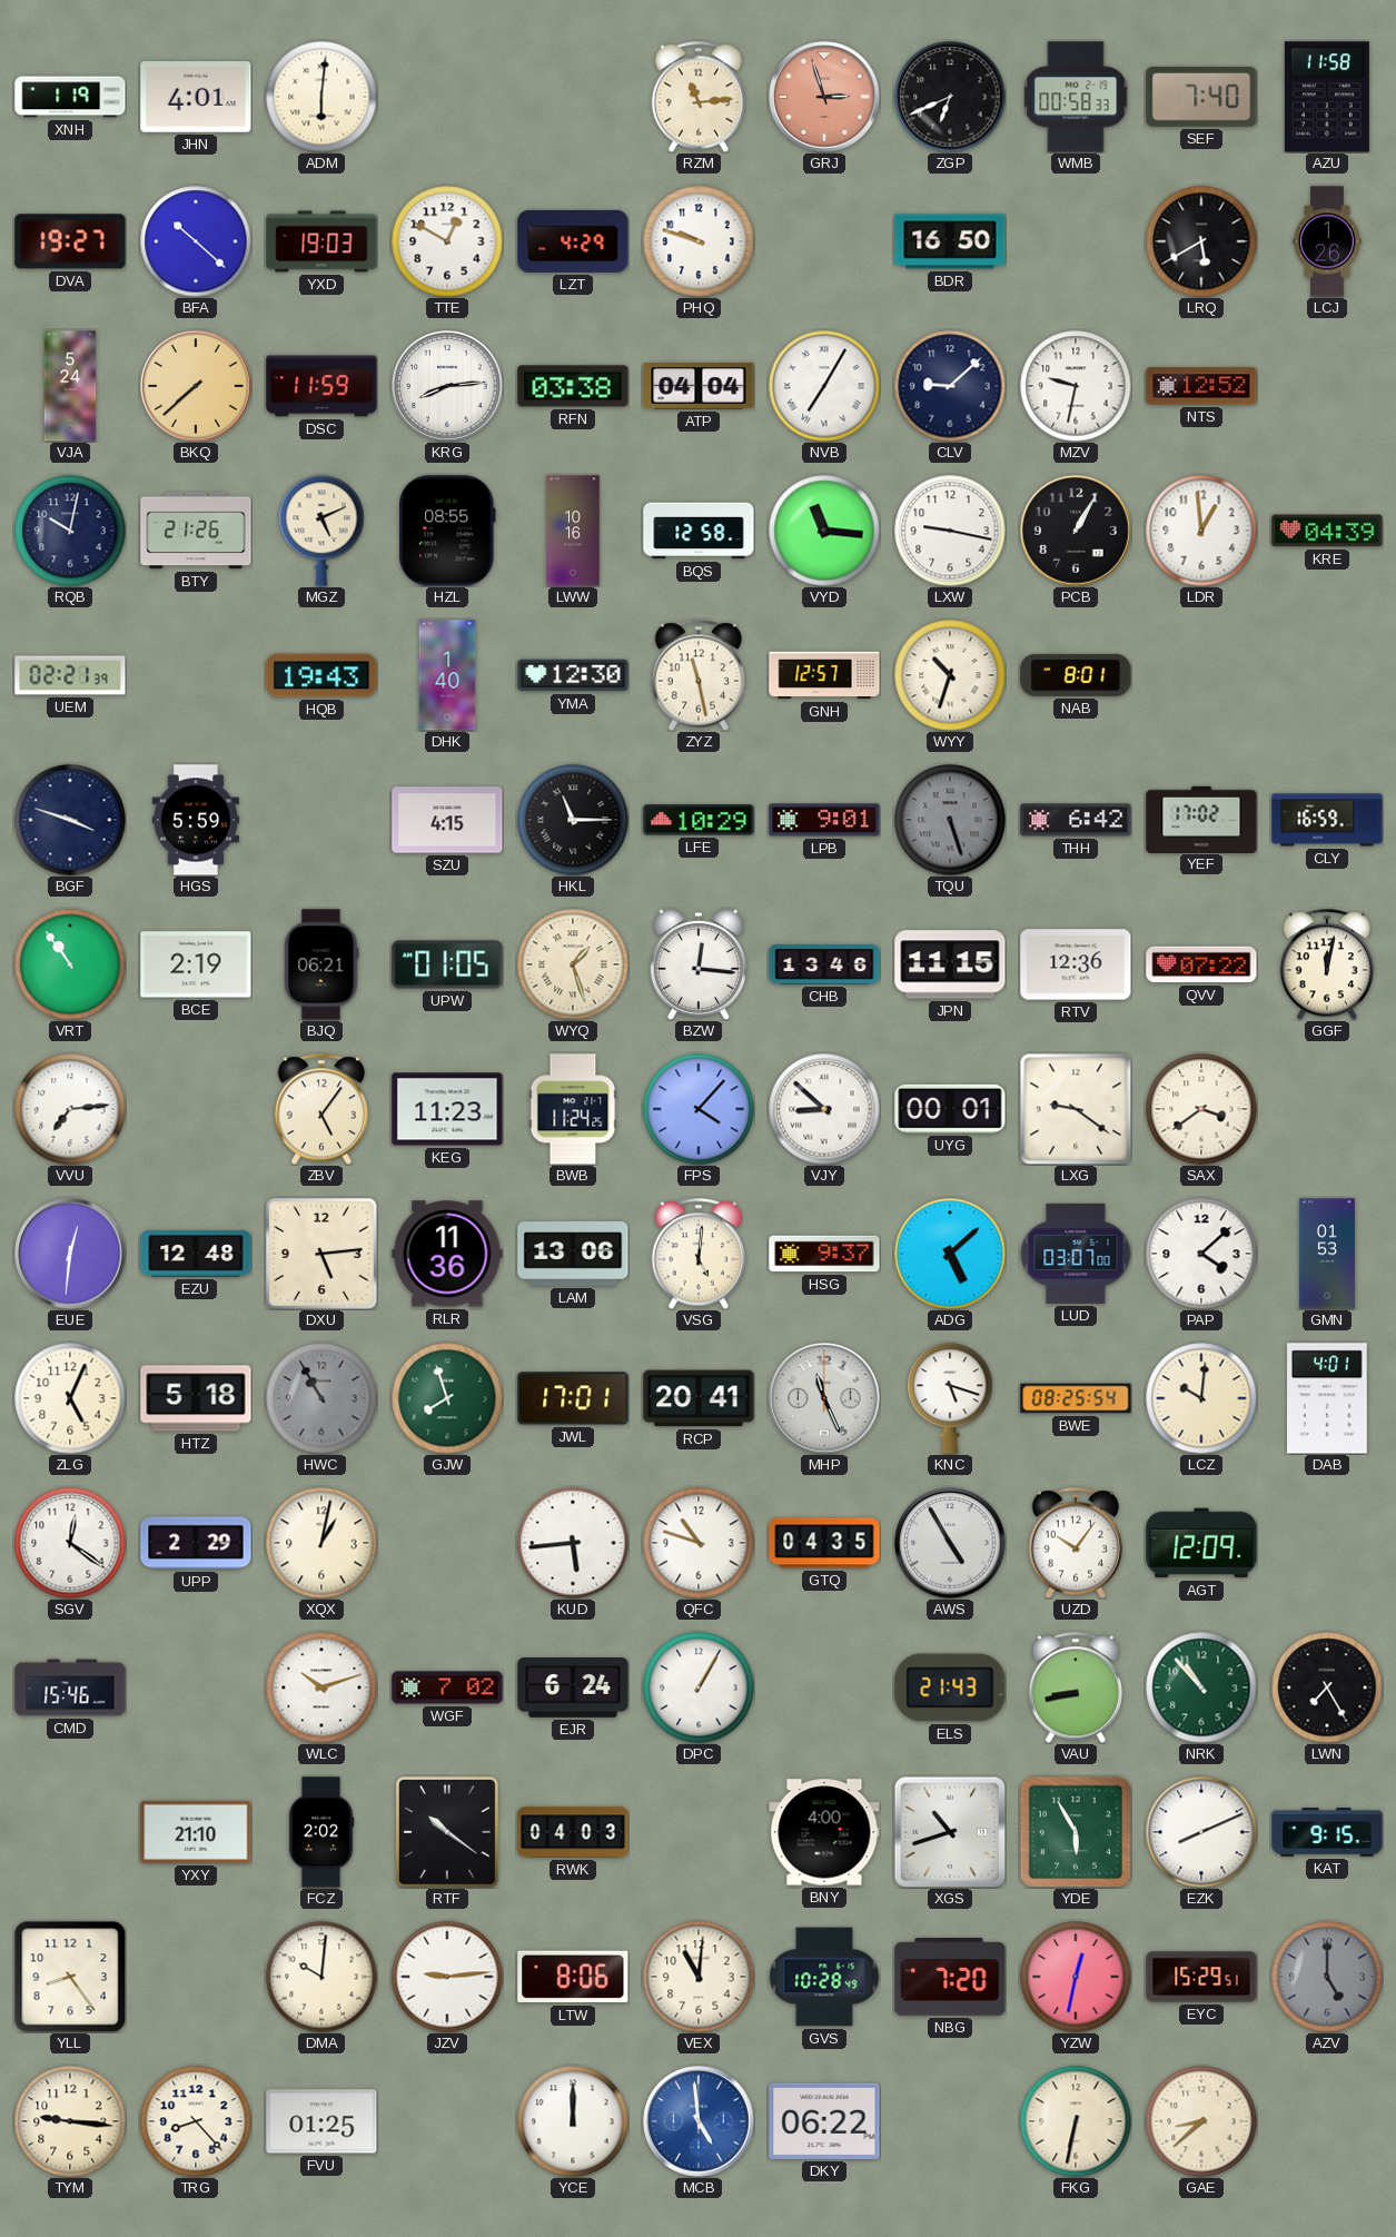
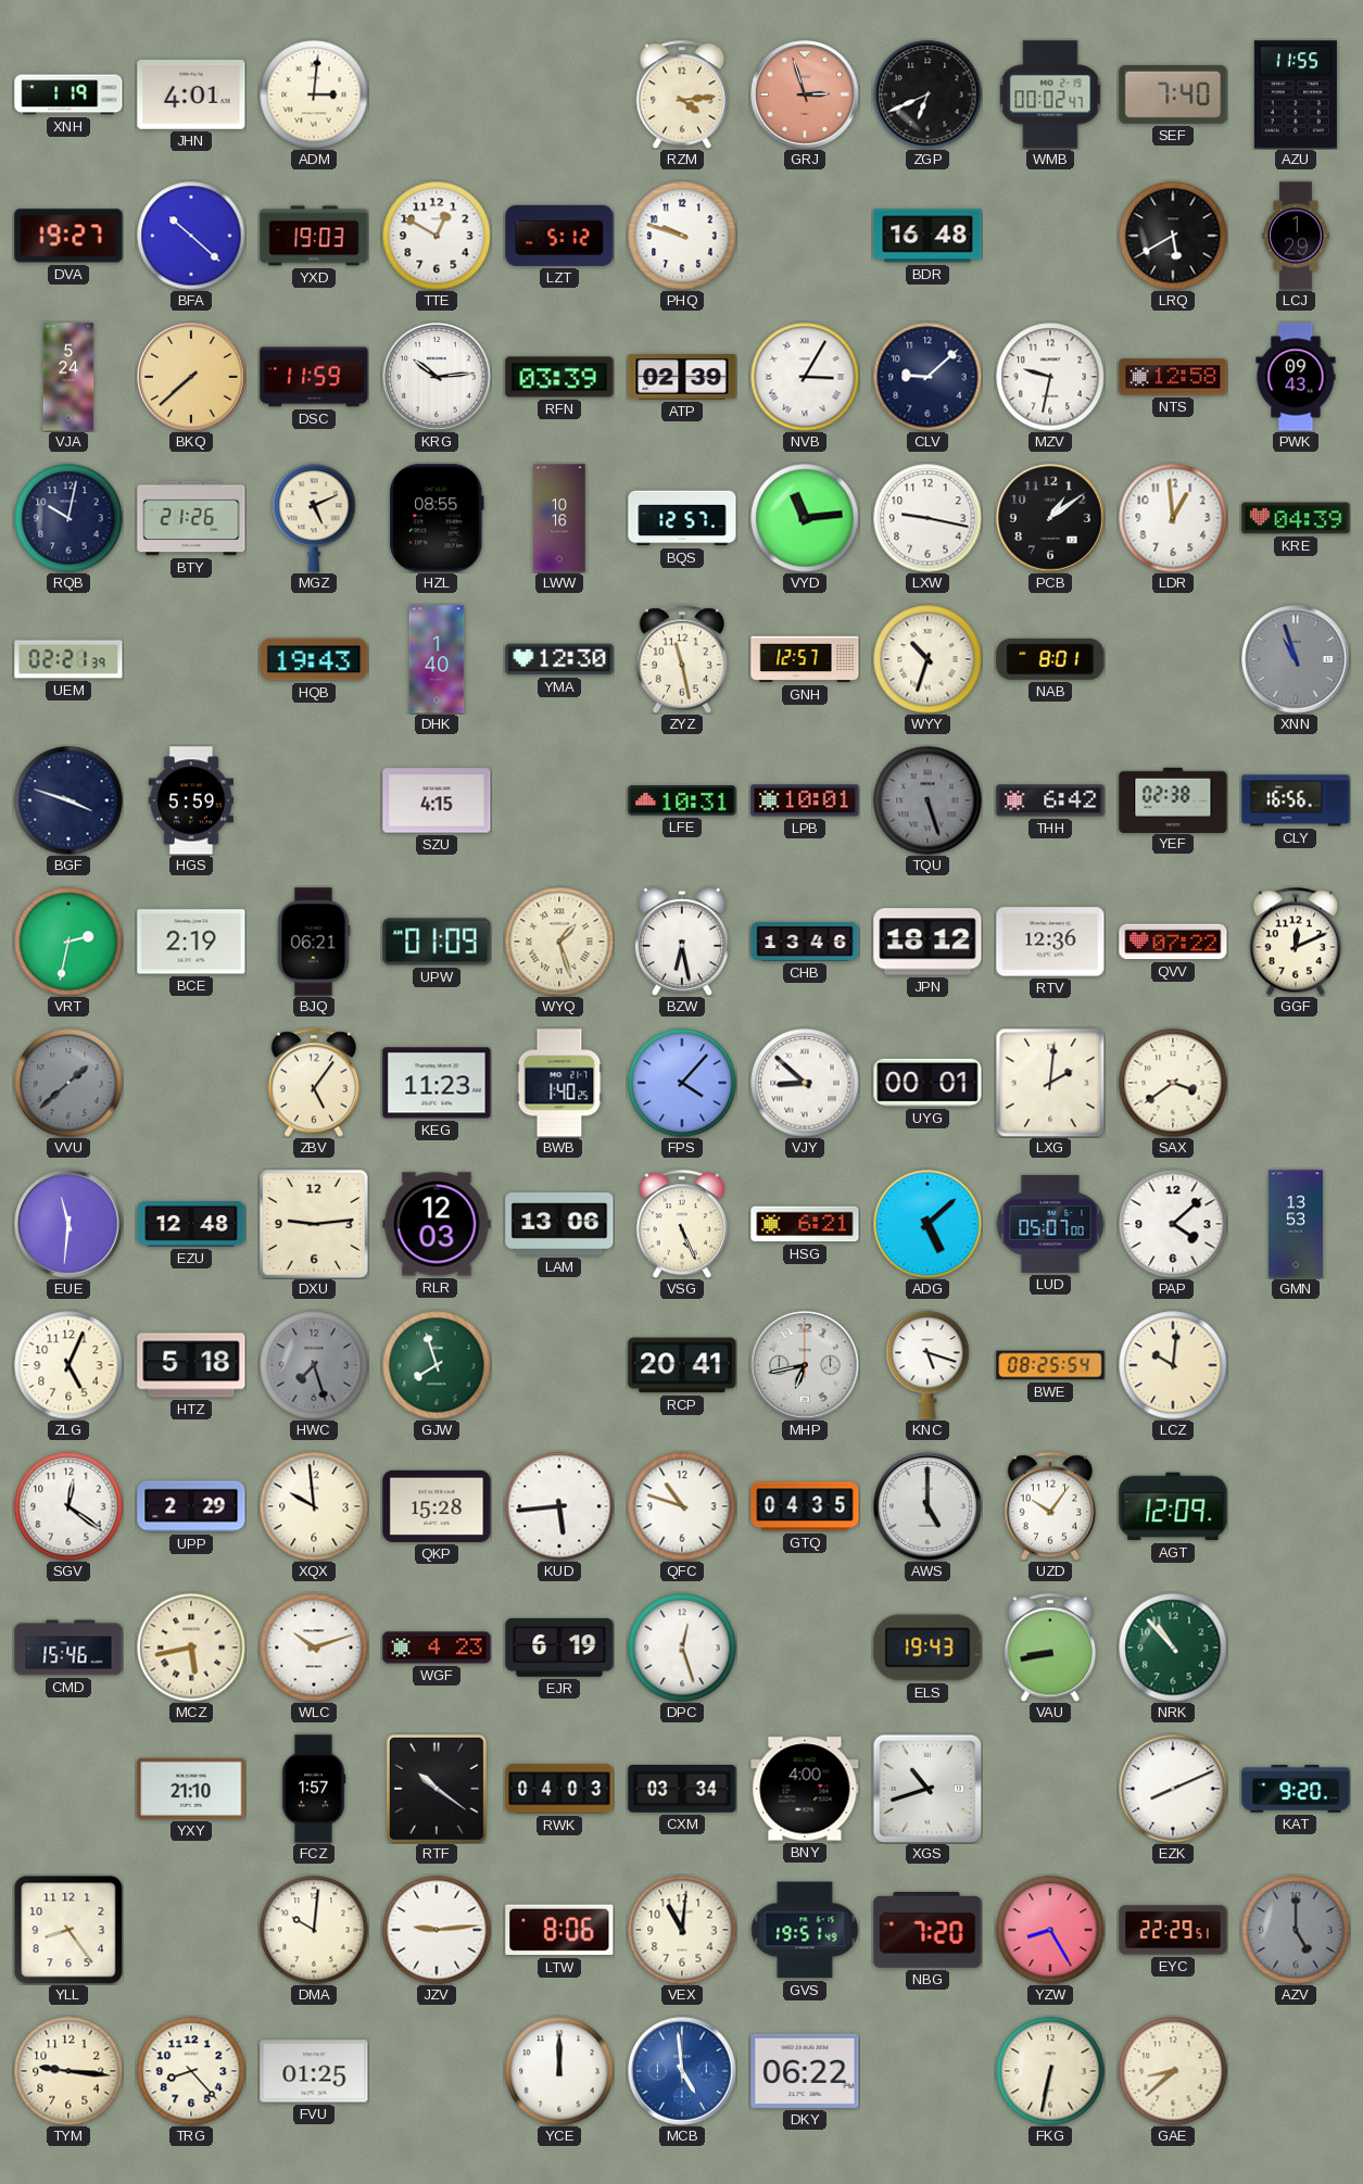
ADM: 6:01 -> 3:01 (314, 94)
RZM: 11:14 -> 4:14 (681, 94)
WMB: 00:58 -> 00:02 (1050, 94)
AZU: 11:58 -> 11:55 (1296, 94)
LZT: 4:29 -> 5:12 (559, 236)
BDR: 16:50 -> 16:48 (927, 236)
LCJ: 1:26 -> 1:29 (1296, 236)
KRG: 8:14 -> 10:14 (437, 377)
RFN: 03:38 -> 03:39 (559, 377)
ATP: 04:04 -> 02:39 (682, 378)
NVB: 7:05 -> 3:05 (805, 377)
NTS: 12:52 -> 12:58 (1173, 377)
PWK: none -> 09:43 (1296, 377)
BQS: 12:58 -> 12:57 (682, 518)
VYD: 11:16 -> 11:14 (805, 518)
PCB: 1:05 -> 1:09 (1050, 518)
XNN: none -> 10:57 (1296, 659)
HKL: 11:15 -> none (573, 820)
LFE: 10:29 -> 10:31 (682, 800)
LPB: 9:01 -> 10:01 (805, 800)
YEF: 17:02 -> 02:38 (1173, 799)
CLY: 16:59 -> 16:56 (1296, 800)
VRT: 10:54 -> 2:32 (68, 942)
UPW: 01:05 -> 01:09 (437, 942)
BZW: 12:16 -> 6:28 (682, 942)
JPN: 11:15 -> 18:12 (927, 942)
GGF: 12:02 -> 12:11 (1295, 942)
VVU: 7:14 -> 1:38 (68, 1083)
VVU dial: white -> grey (68, 1083)
BWB: 11:24 -> 1:40 (559, 1083)
LXG: 9:21 -> 2:01 (1050, 1083)
EUE: 12:31 -> 11:31 (68, 1224)
DXU: 5:14 -> 9:14 (314, 1224)
RLR: 11:36 -> 12:03 (437, 1224)
VSG: 5:01 -> 5:26 (681, 1224)
HSG: 9:37 -> 6:21 (805, 1224)
LUD: 03:07 -> 05:07 (1050, 1224)
GMN: 01:53 -> 13:53 (1296, 1224)
HWC: 10:55 -> 7:27 (314, 1365)
JWL: 17:01 -> none (573, 1398)
MHP: 11:26 -> 6:43 (805, 1365)
DAB: 4:01 -> none (1328, 1398)
XQX: 1:02 -> 9:59 (314, 1506)
QKP: none -> 15:28 (437, 1506)
AWS: 4:55 -> 5:00 (927, 1506)
MCZ: none -> 5:43 (191, 1648)
WGF: 7:02 -> 4:23 (437, 1648)
EJR: 6:24 -> 6:19 (559, 1649)
DPC: 1:05 -> 12:27 (682, 1648)
ELS: 21:43 -> 19:43 (927, 1648)
LWN: 7:25 -> none (1327, 1687)
FCZ: 2:02 -> 1:57 (314, 1789)
CXM: none -> 03:34 (682, 1790)
YDE: 5:55 -> none (1075, 1831)
KAT: 9:15 -> 9:20 (1296, 1789)
GVS: 10:28 -> 19:51 (805, 1930)
YZW: 12:32 -> 8:25 (1050, 1930)
EYC: 15:29 -> 22:29 (1173, 1930)
